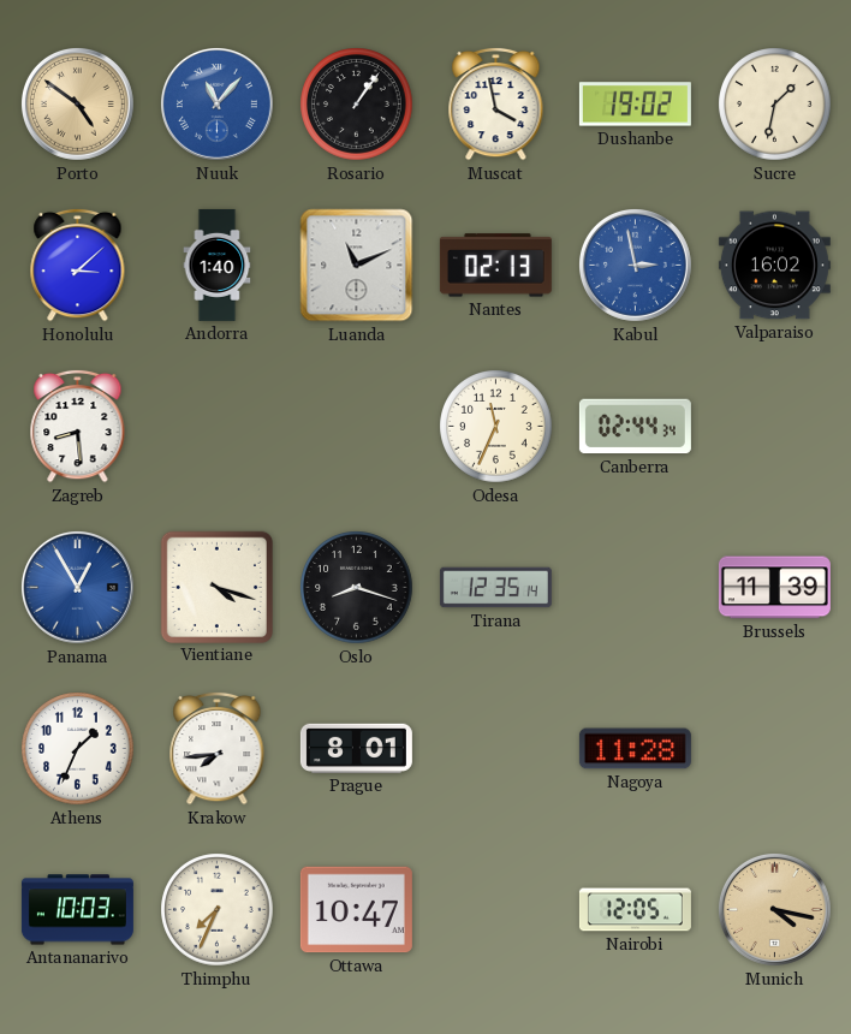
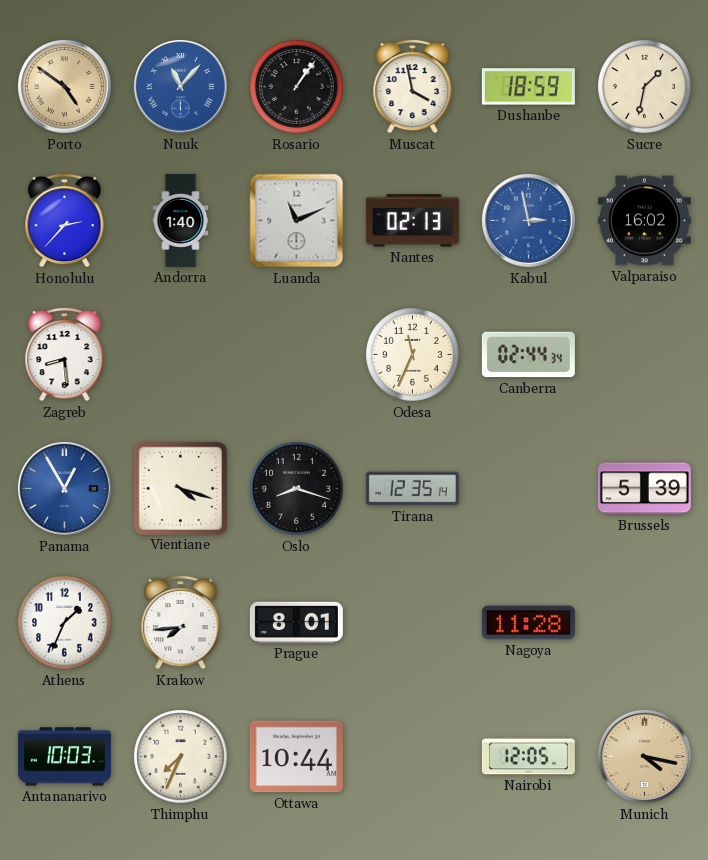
Dushanbe: 19:02 -> 18:59 (528, 87)
Honolulu: 3:08 -> 2:37 (65, 220)
Brussels: 11:39 -> 5:39 (644, 489)
Ottawa: 10:47 -> 10:44 (296, 757)
